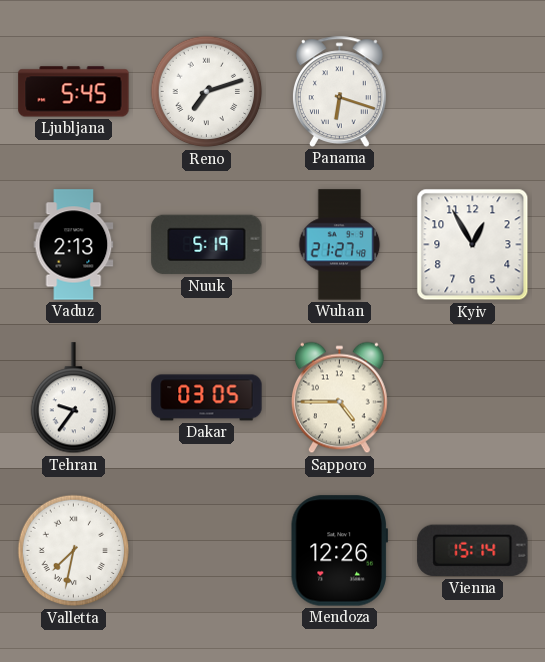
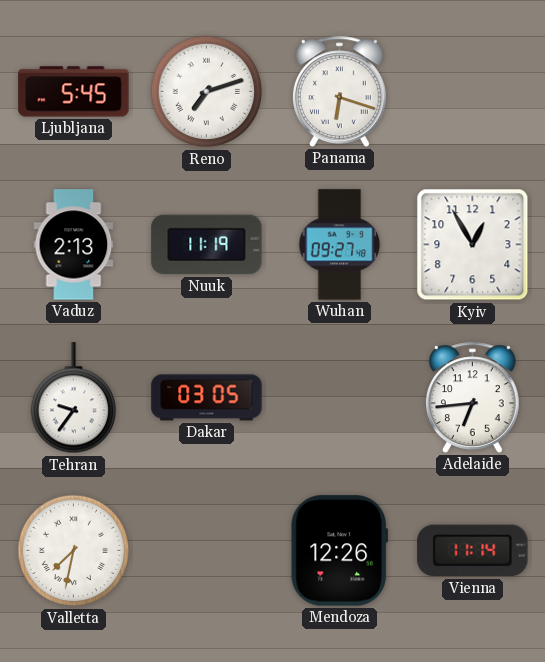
Nuuk: 5:19 -> 11:19 (207, 245)
Wuhan: 21:27 -> 09:27 (340, 245)
Sapporo: 4:45 -> none (339, 398)
Adelaide: none -> 6:44 (472, 397)
Vienna: 15:14 -> 11:14 (473, 551)
